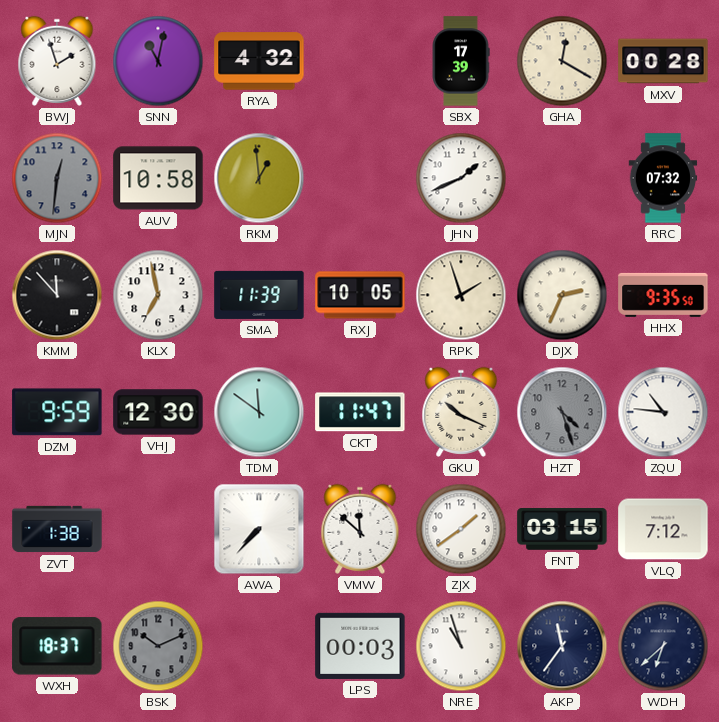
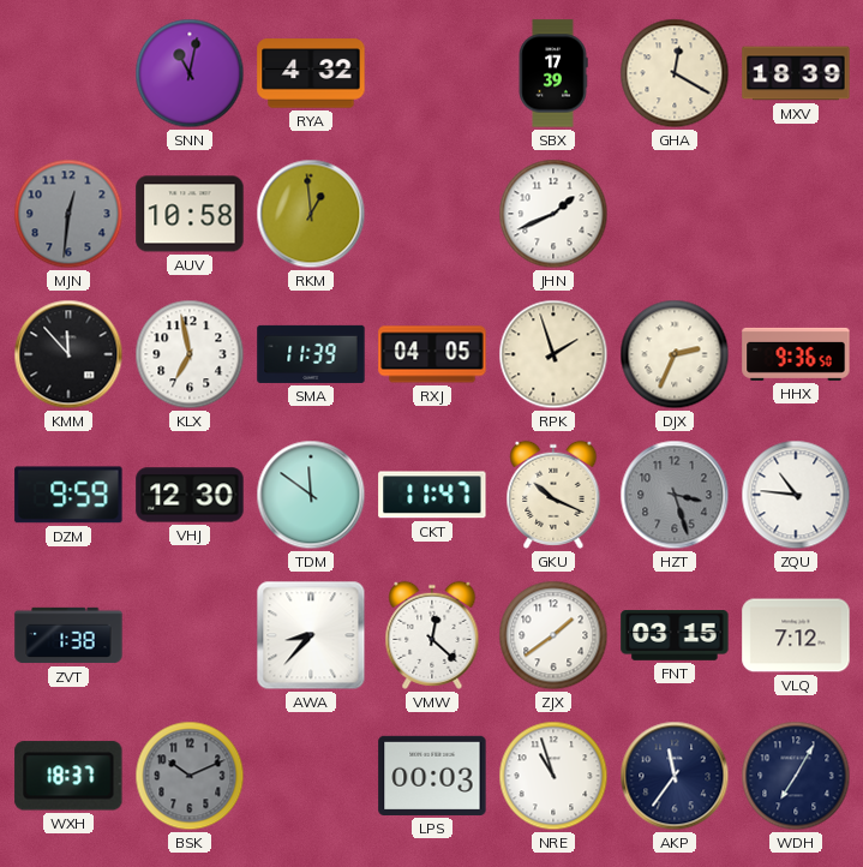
BWJ: 1:57 -> none (57, 61)
MXV: 00:28 -> 18:39 (796, 73)
RRC: 07:32 -> none (663, 178)
RXJ: 10:05 -> 04:05 (432, 354)
HHX: 9:35 -> 9:36 (796, 354)
HZT: 4:27 -> 3:27 (675, 495)
AWA: 7:37 -> 8:37 (311, 635)
VMW: 11:52 -> 12:22 (432, 635)
WDH: 6:38 -> 7:05 (796, 776)
